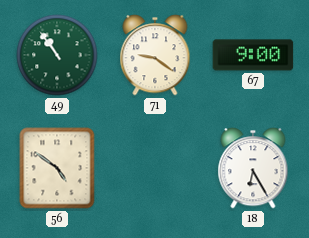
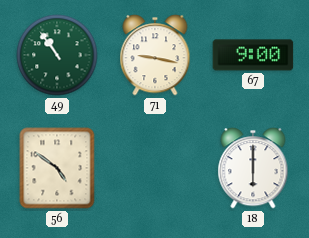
71: 9:21 -> 9:17 (155, 55)
18: 6:25 -> 6:00 (253, 168)
